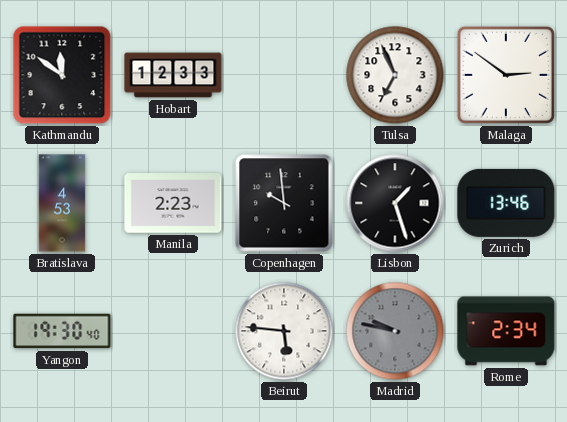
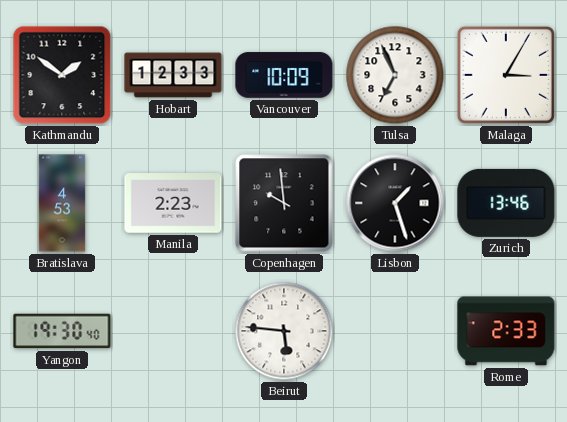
Kathmandu: 11:51 -> 1:51 (62, 75)
Vancouver: none -> 10:09 (284, 75)
Malaga: 2:51 -> 3:05 (506, 75)
Madrid: 9:47 -> none (395, 331)
Rome: 2:34 -> 2:33 (506, 331)
